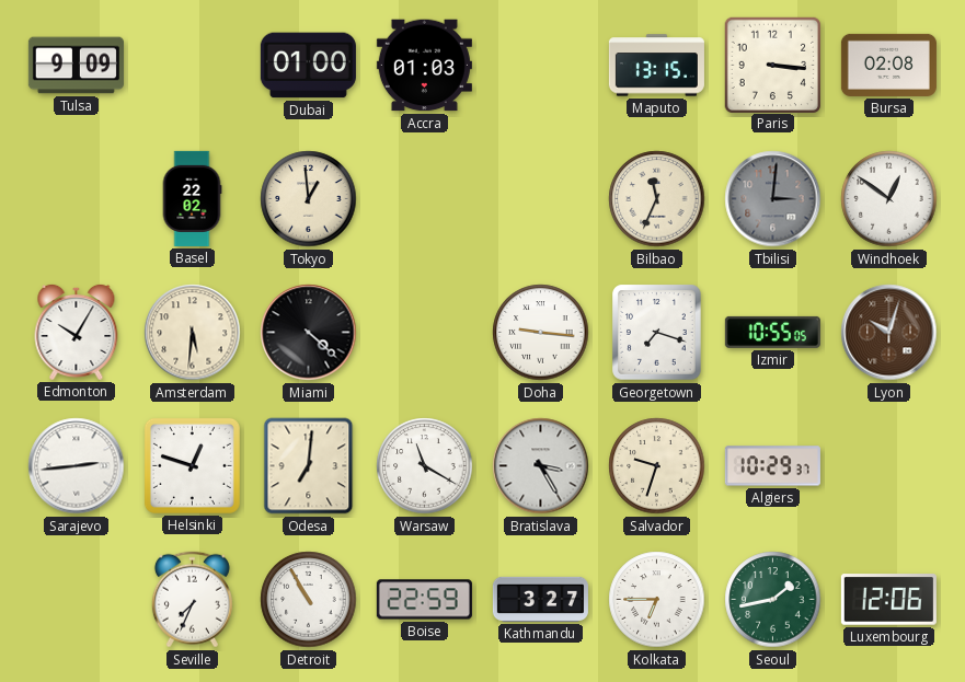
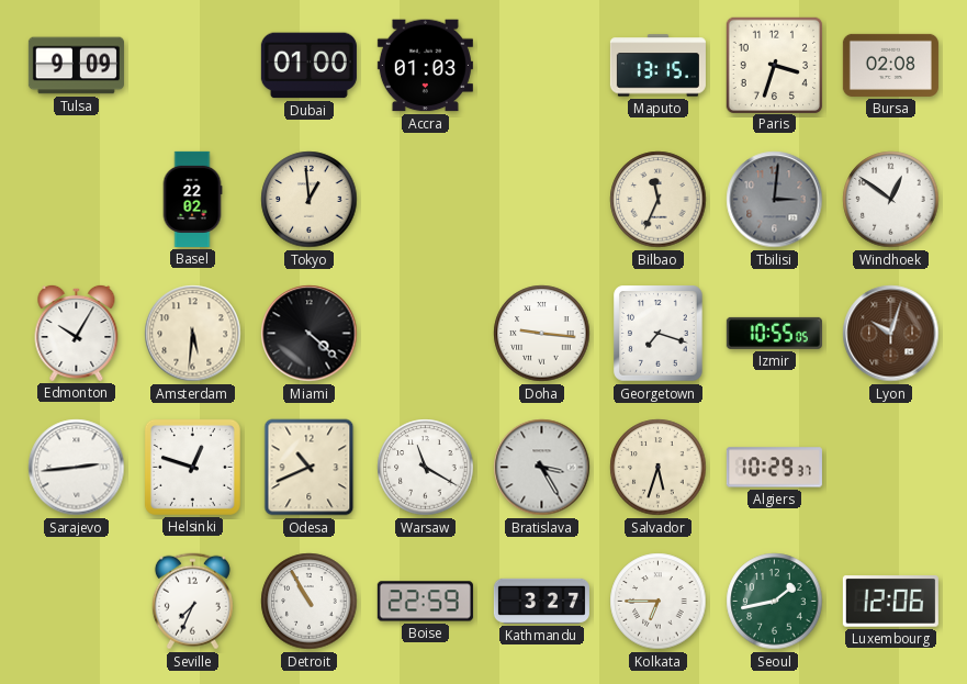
Paris: 3:16 -> 3:33 (774, 65)
Odesa: 7:01 -> 10:41 (310, 468)
Salvador: 9:33 -> 5:33 (659, 468)
